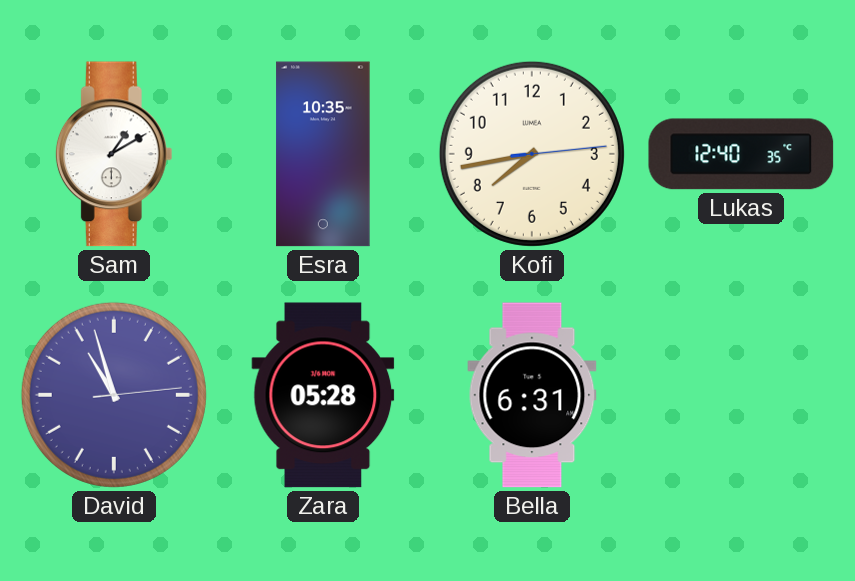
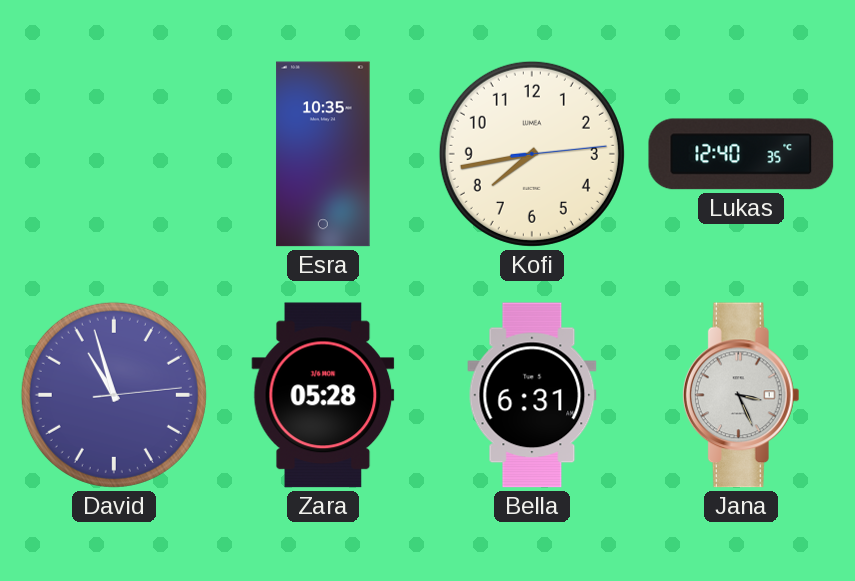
Sam: 1:10 -> none (114, 154)
Jana: none -> 3:26 (741, 395)
